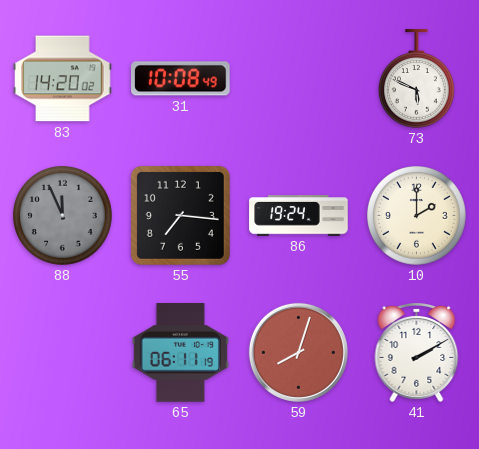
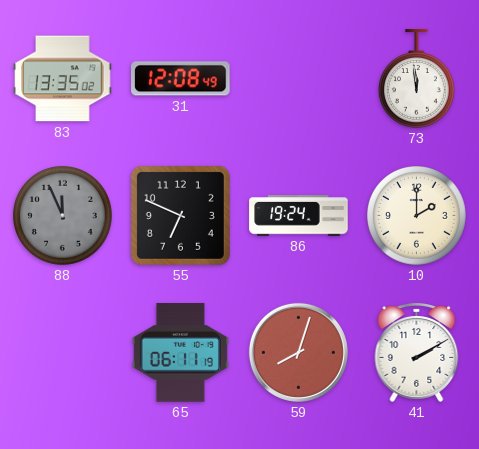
83: 14:20 -> 13:35 (63, 79)
31: 10:08 -> 12:08 (181, 79)
73: 5:49 -> 11:59 (416, 79)
55: 7:16 -> 6:49 (180, 215)
